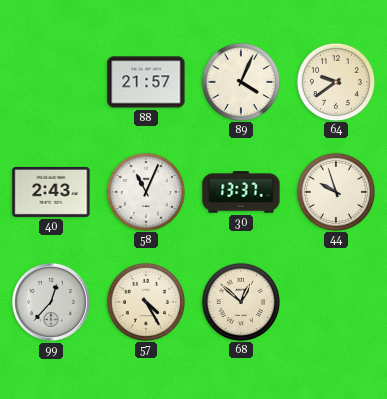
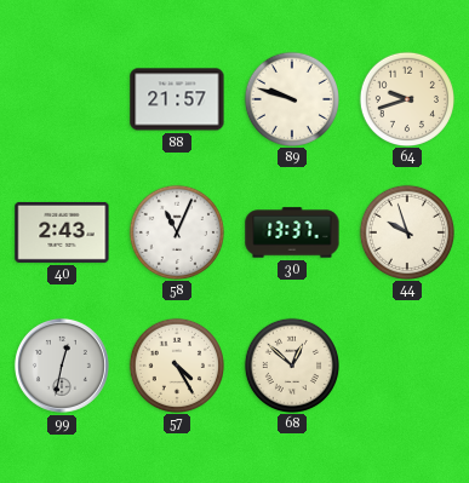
89: 4:04 -> 9:48 (291, 98)
64: 9:39 -> 9:42 (406, 98)
99: 12:37 -> 12:32 (62, 366)
